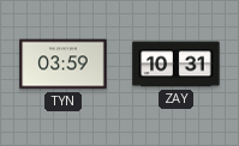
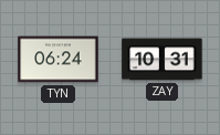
TYN: 03:59 -> 06:24 (59, 60)
